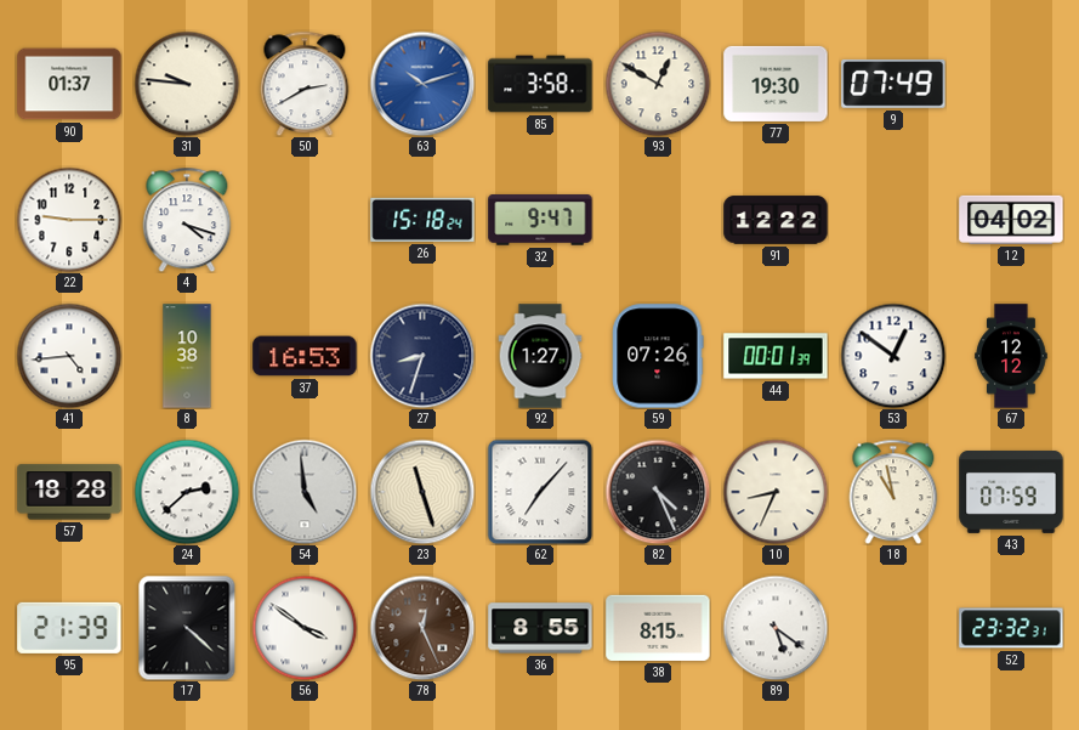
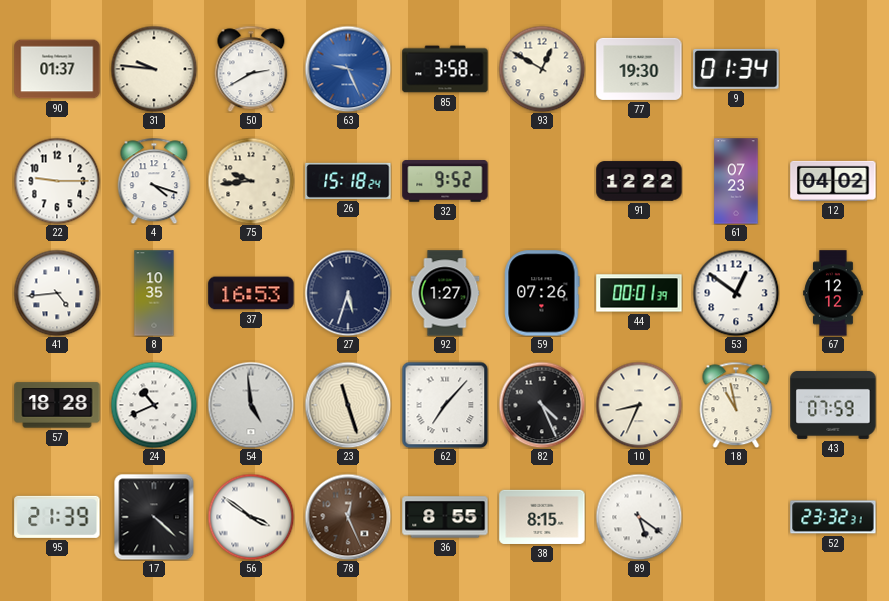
63: 10:12 -> 9:26 (348, 69)
9: 07:49 -> 01:34 (736, 69)
75: none -> 9:44 (251, 181)
32: 9:47 -> 9:52 (445, 181)
61: none -> 07:23 (736, 181)
8: 10:38 -> 10:35 (154, 293)
27: 8:33 -> 5:33 (348, 293)
24: 2:38 -> 10:41 (154, 405)
